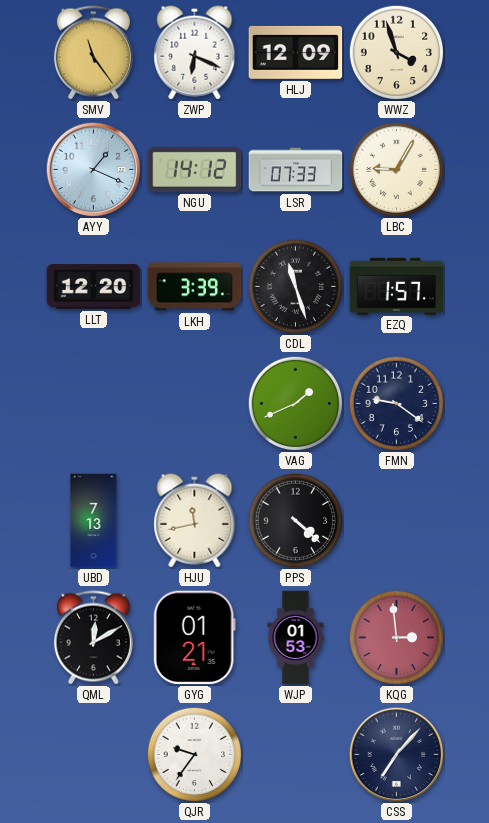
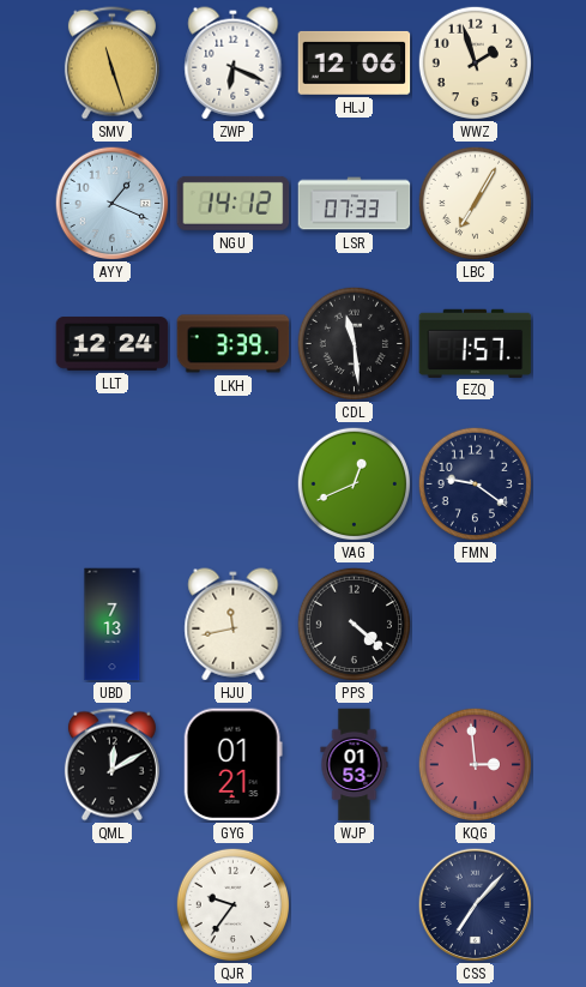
SMV: 11:24 -> 11:27 (111, 64)
HLJ: 12:09 -> 12:06 (355, 62)
WWZ: 3:57 -> 1:57 (475, 62)
LBC: 9:05 -> 7:05 (475, 203)
LLT: 12:20 -> 12:24 (113, 344)
CDL: 11:27 -> 11:29 (354, 343)
VAG: 1:41 -> 12:41 (354, 483)
